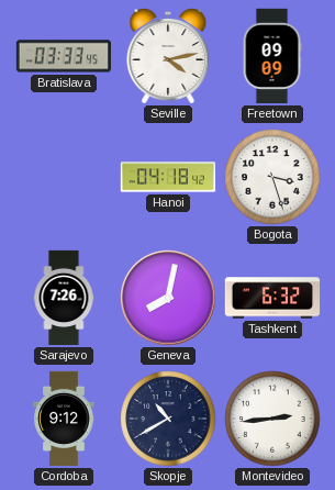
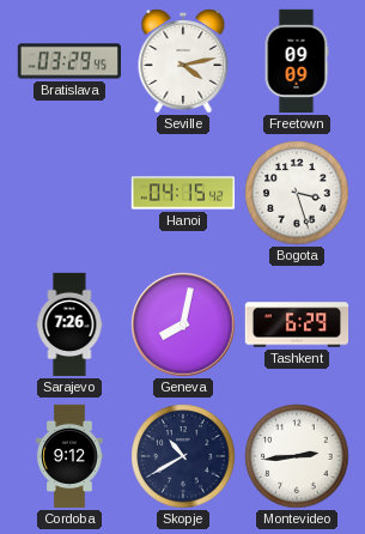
Bratislava: 03:33 -> 03:29 (68, 61)
Hanoi: 04:18 -> 04:15 (183, 193)
Tashkent: 6:32 -> 6:29 (297, 324)
